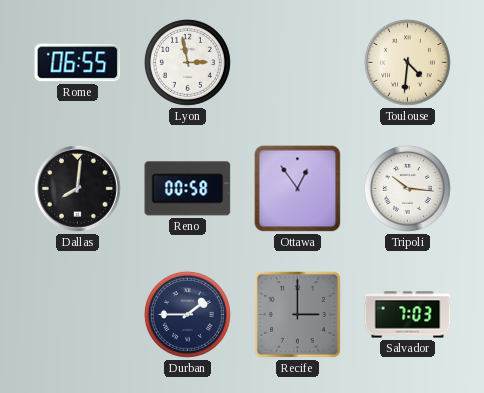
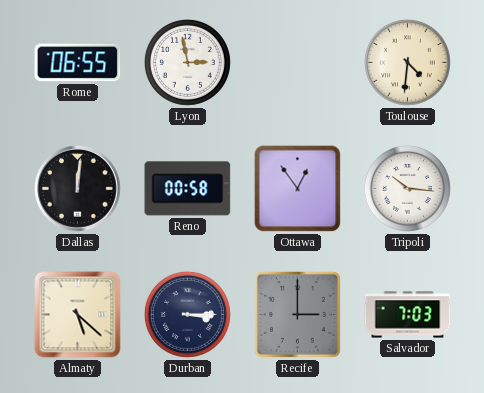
Dallas: 8:01 -> 12:01 (77, 188)
Almaty: none -> 5:22 (78, 315)
Durban: 1:45 -> 3:15 (187, 314)
